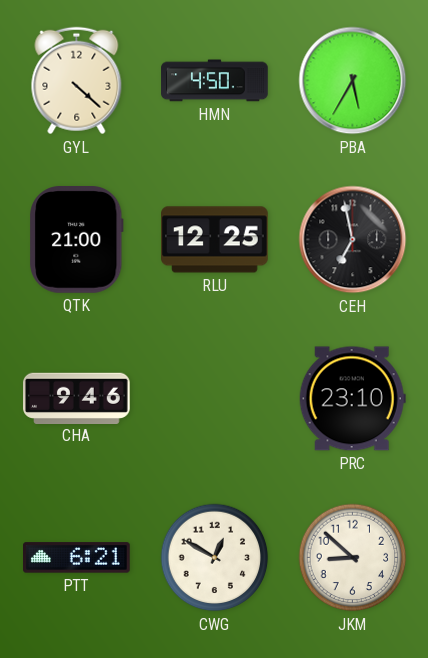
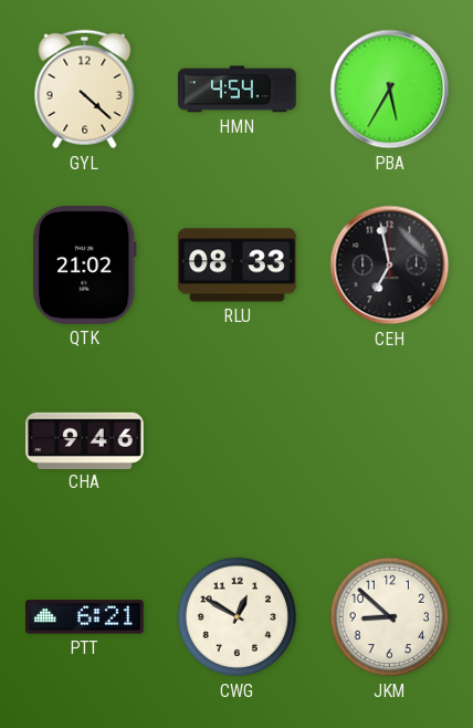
HMN: 4:50 -> 4:54 (238, 90)
QTK: 21:00 -> 21:02 (85, 266)
RLU: 12:25 -> 08:33 (238, 266)
PRC: 23:10 -> none (352, 399)
